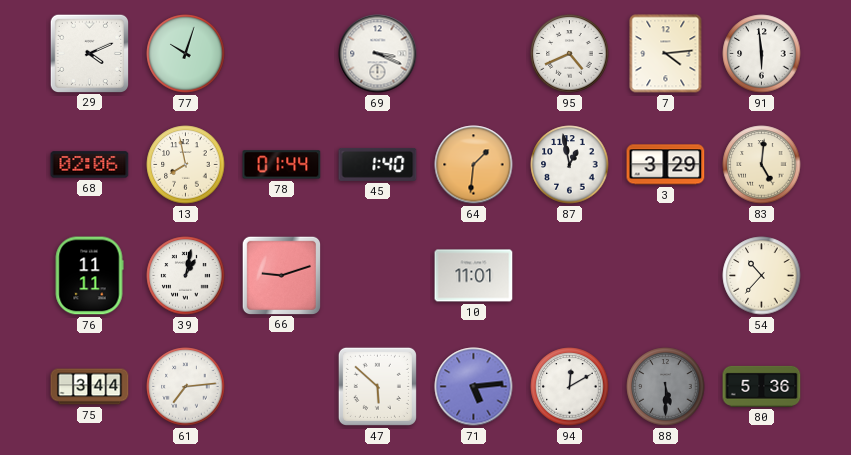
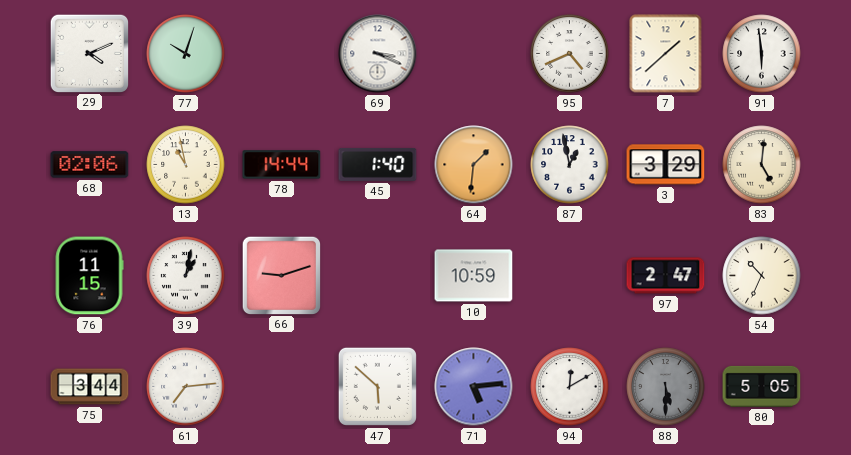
7: 4:14 -> 1:38 (666, 54)
13: 7:58 -> 10:58 (186, 165)
78: 01:44 -> 14:44 (282, 165)
76: 11:11 -> 11:15 (89, 276)
10: 11:01 -> 10:59 (474, 276)
97: none -> 2:47 (666, 276)
54: 10:37 -> 10:34 (762, 276)
80: 5:36 -> 5:05 (762, 386)
